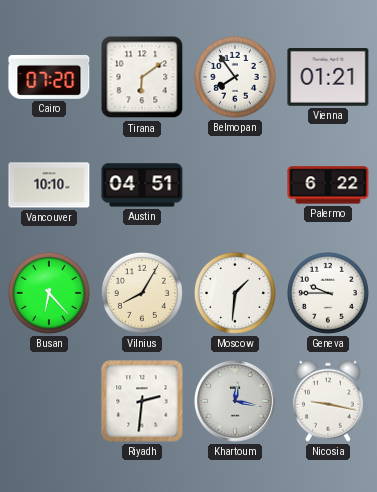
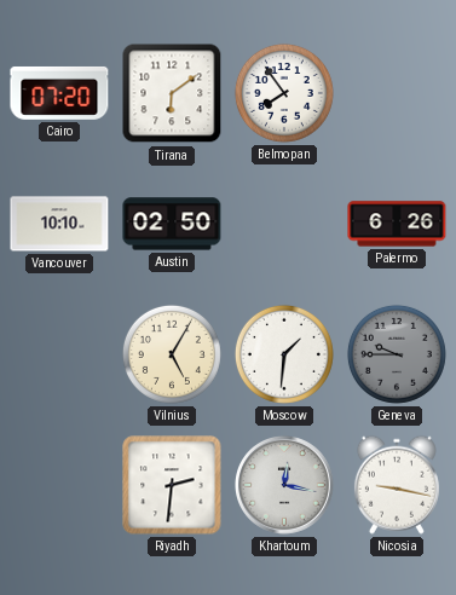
Vienna: 01:21 -> none (328, 78)
Austin: 04:51 -> 02:50 (172, 224)
Palermo: 6:22 -> 6:26 (397, 224)
Busan: 6:23 -> none (49, 293)
Vilnius: 8:05 -> 5:05 (172, 354)
Geneva dial: white -> grey (397, 354)
